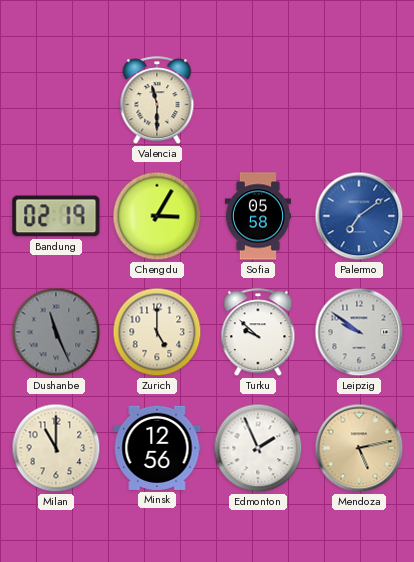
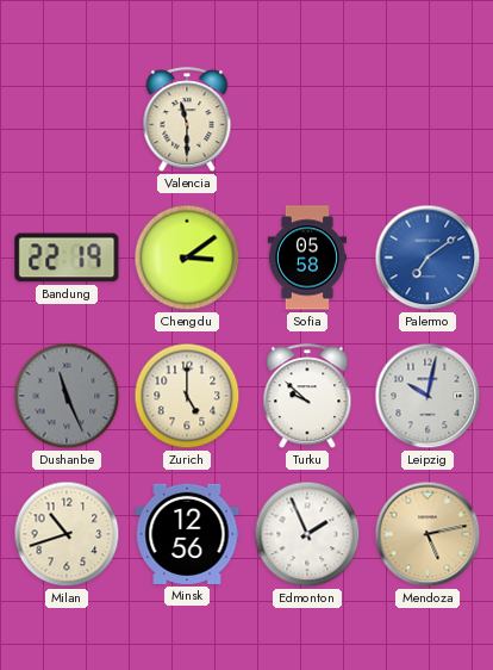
Bandung: 02:19 -> 22:19 (67, 258)
Chengdu: 3:05 -> 3:09 (187, 258)
Leipzig: 9:51 -> 10:02 (428, 396)
Milan: 11:00 -> 10:42 (67, 534)
